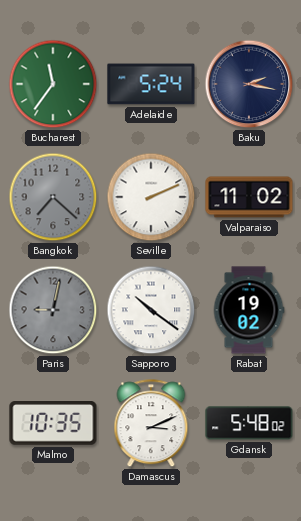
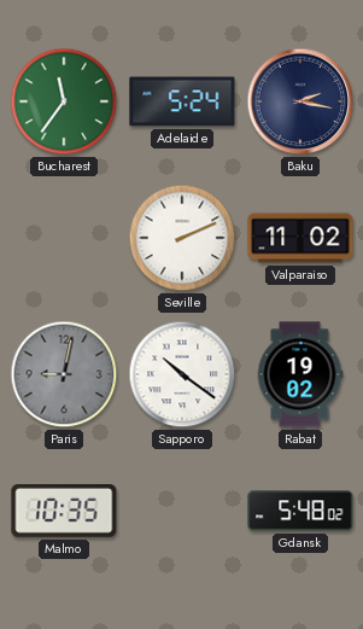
Bangkok: 7:22 -> none (53, 197)
Damascus: 3:11 -> none (151, 424)
